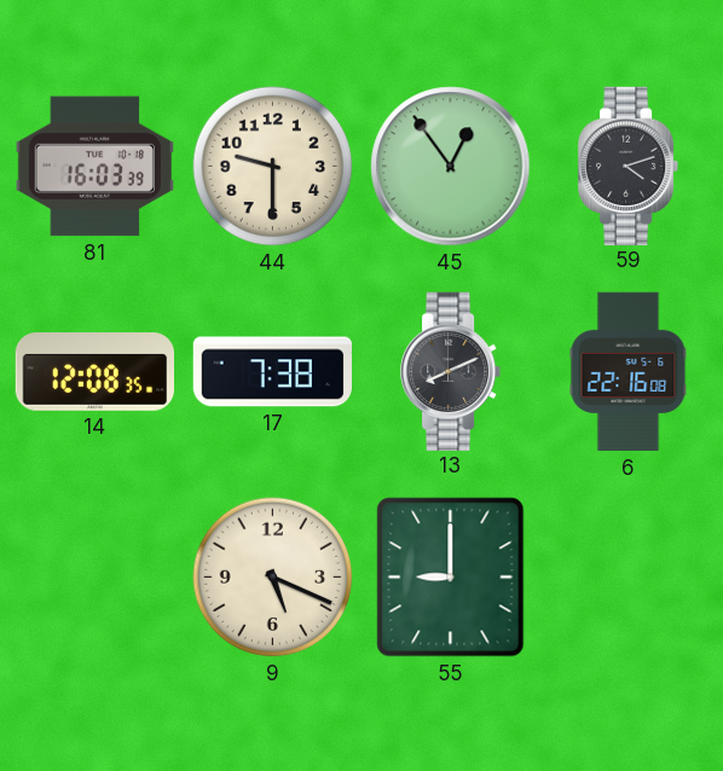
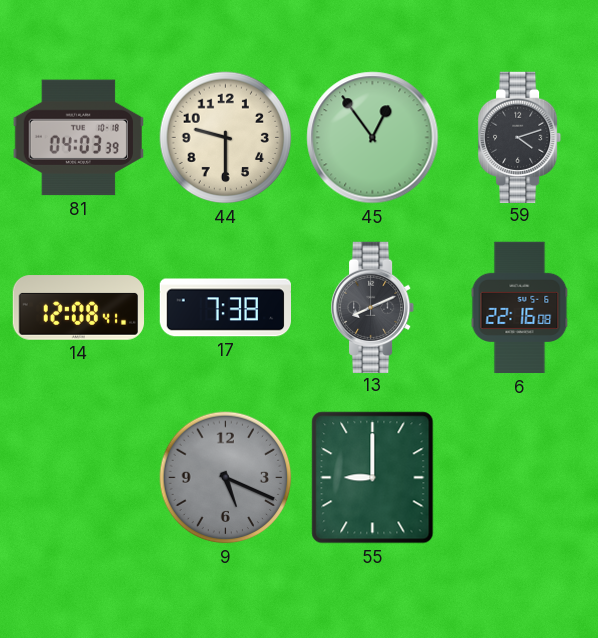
81: 16:03 -> 04:03 (78, 138)
14: 12:08:35 -> 12:08:41 (79, 308)
9 dial: cream -> grey (226, 478)
